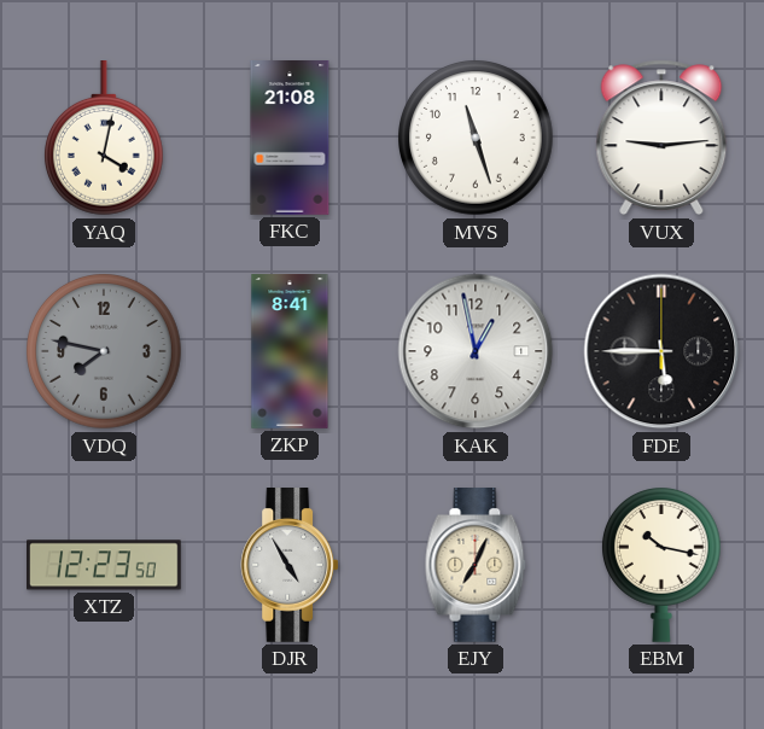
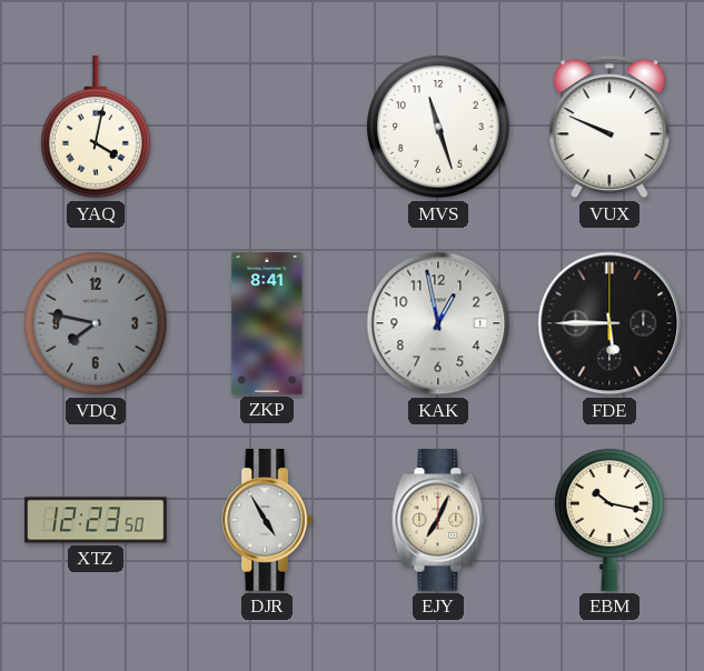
FKC: 21:08 -> none (290, 138)
VUX: 9:14 -> 9:49 (609, 127)
